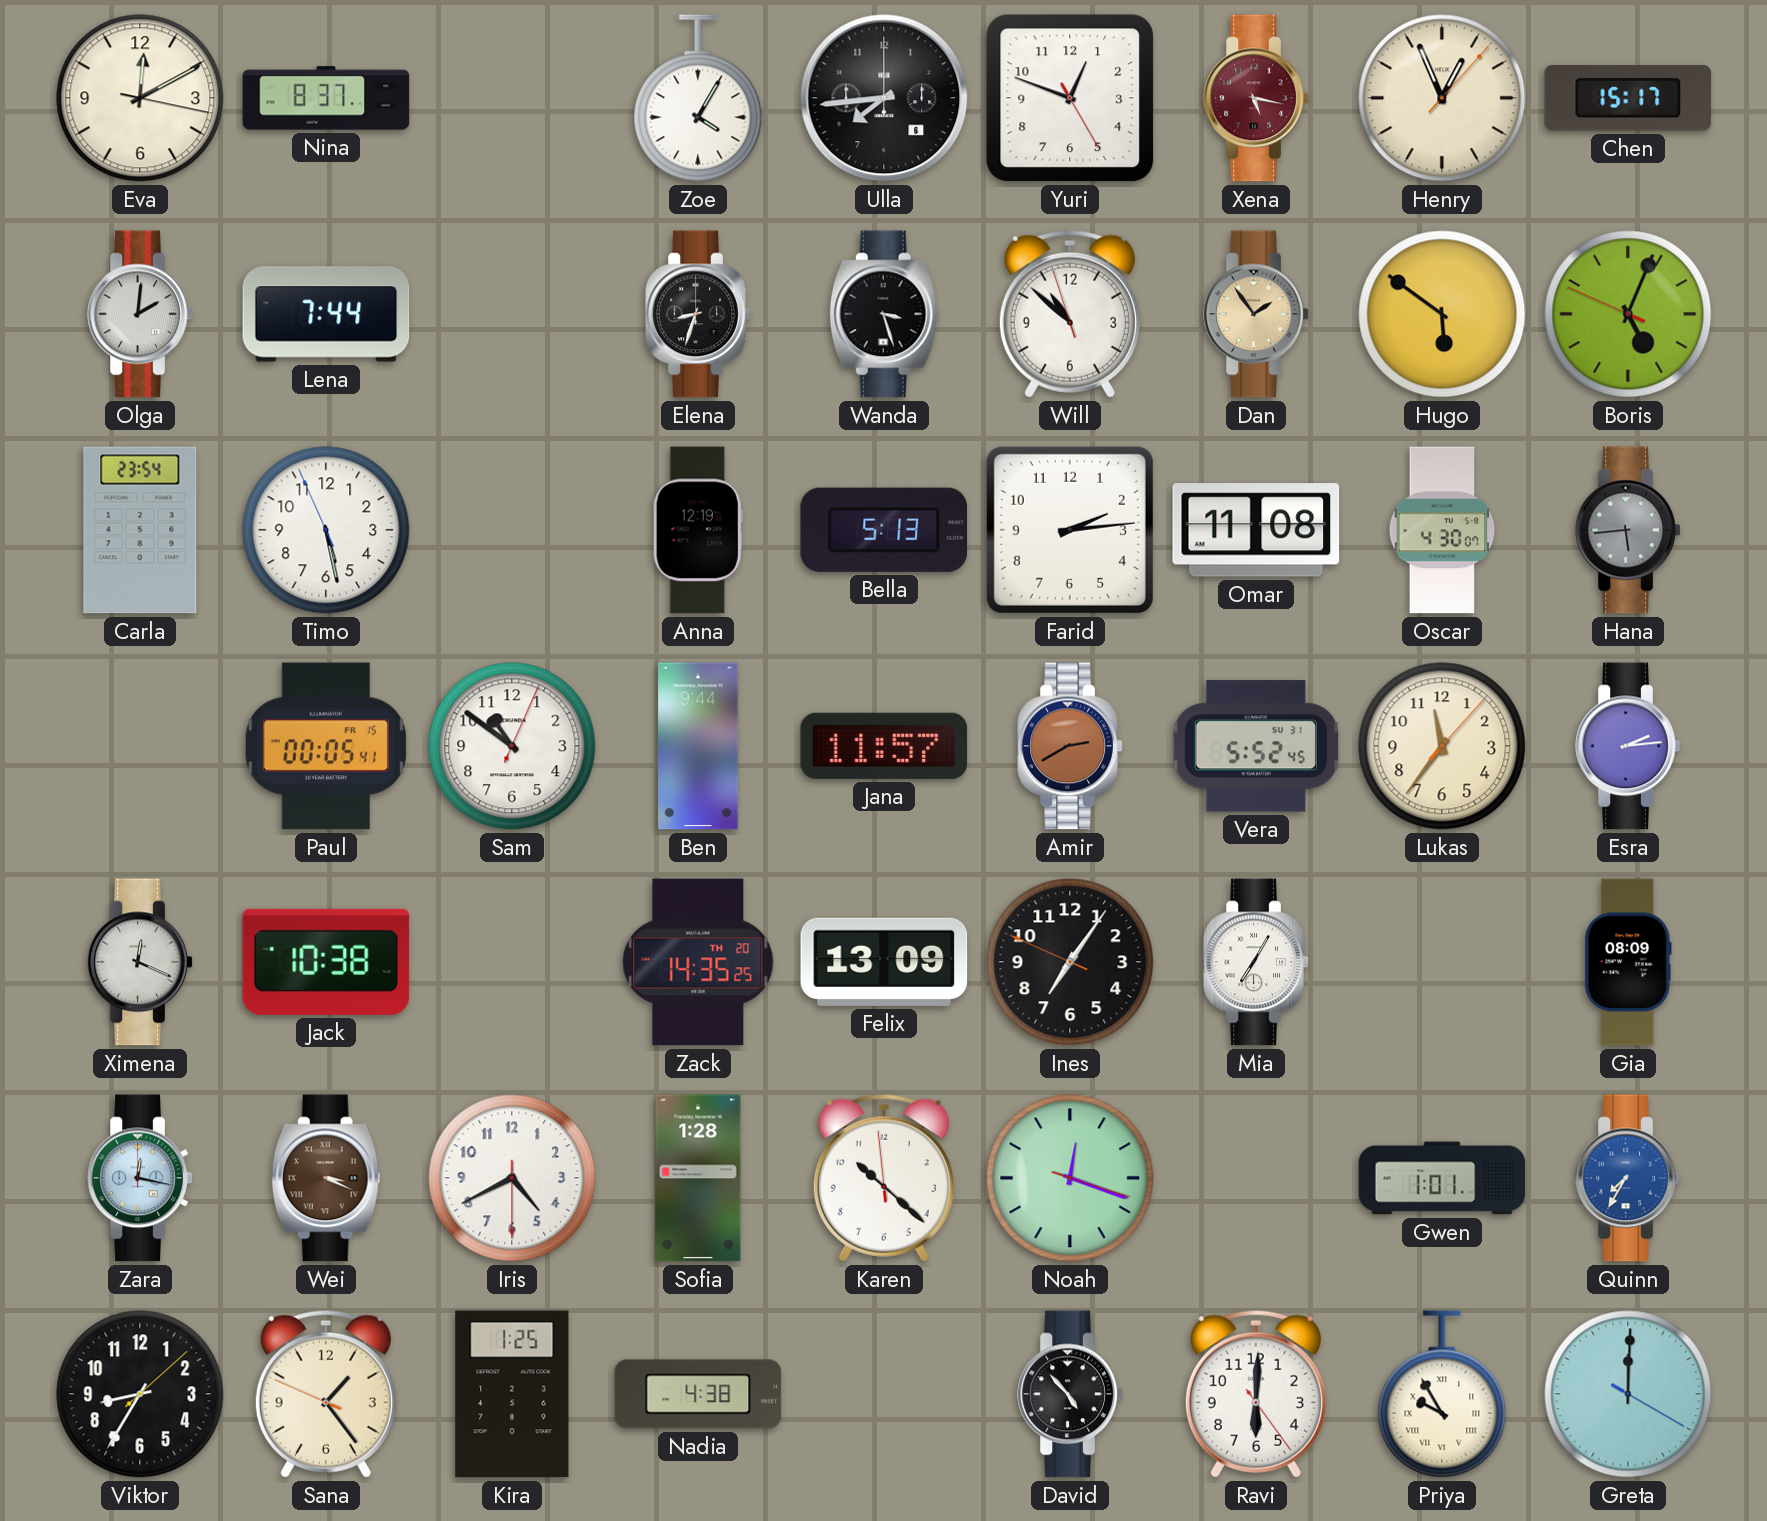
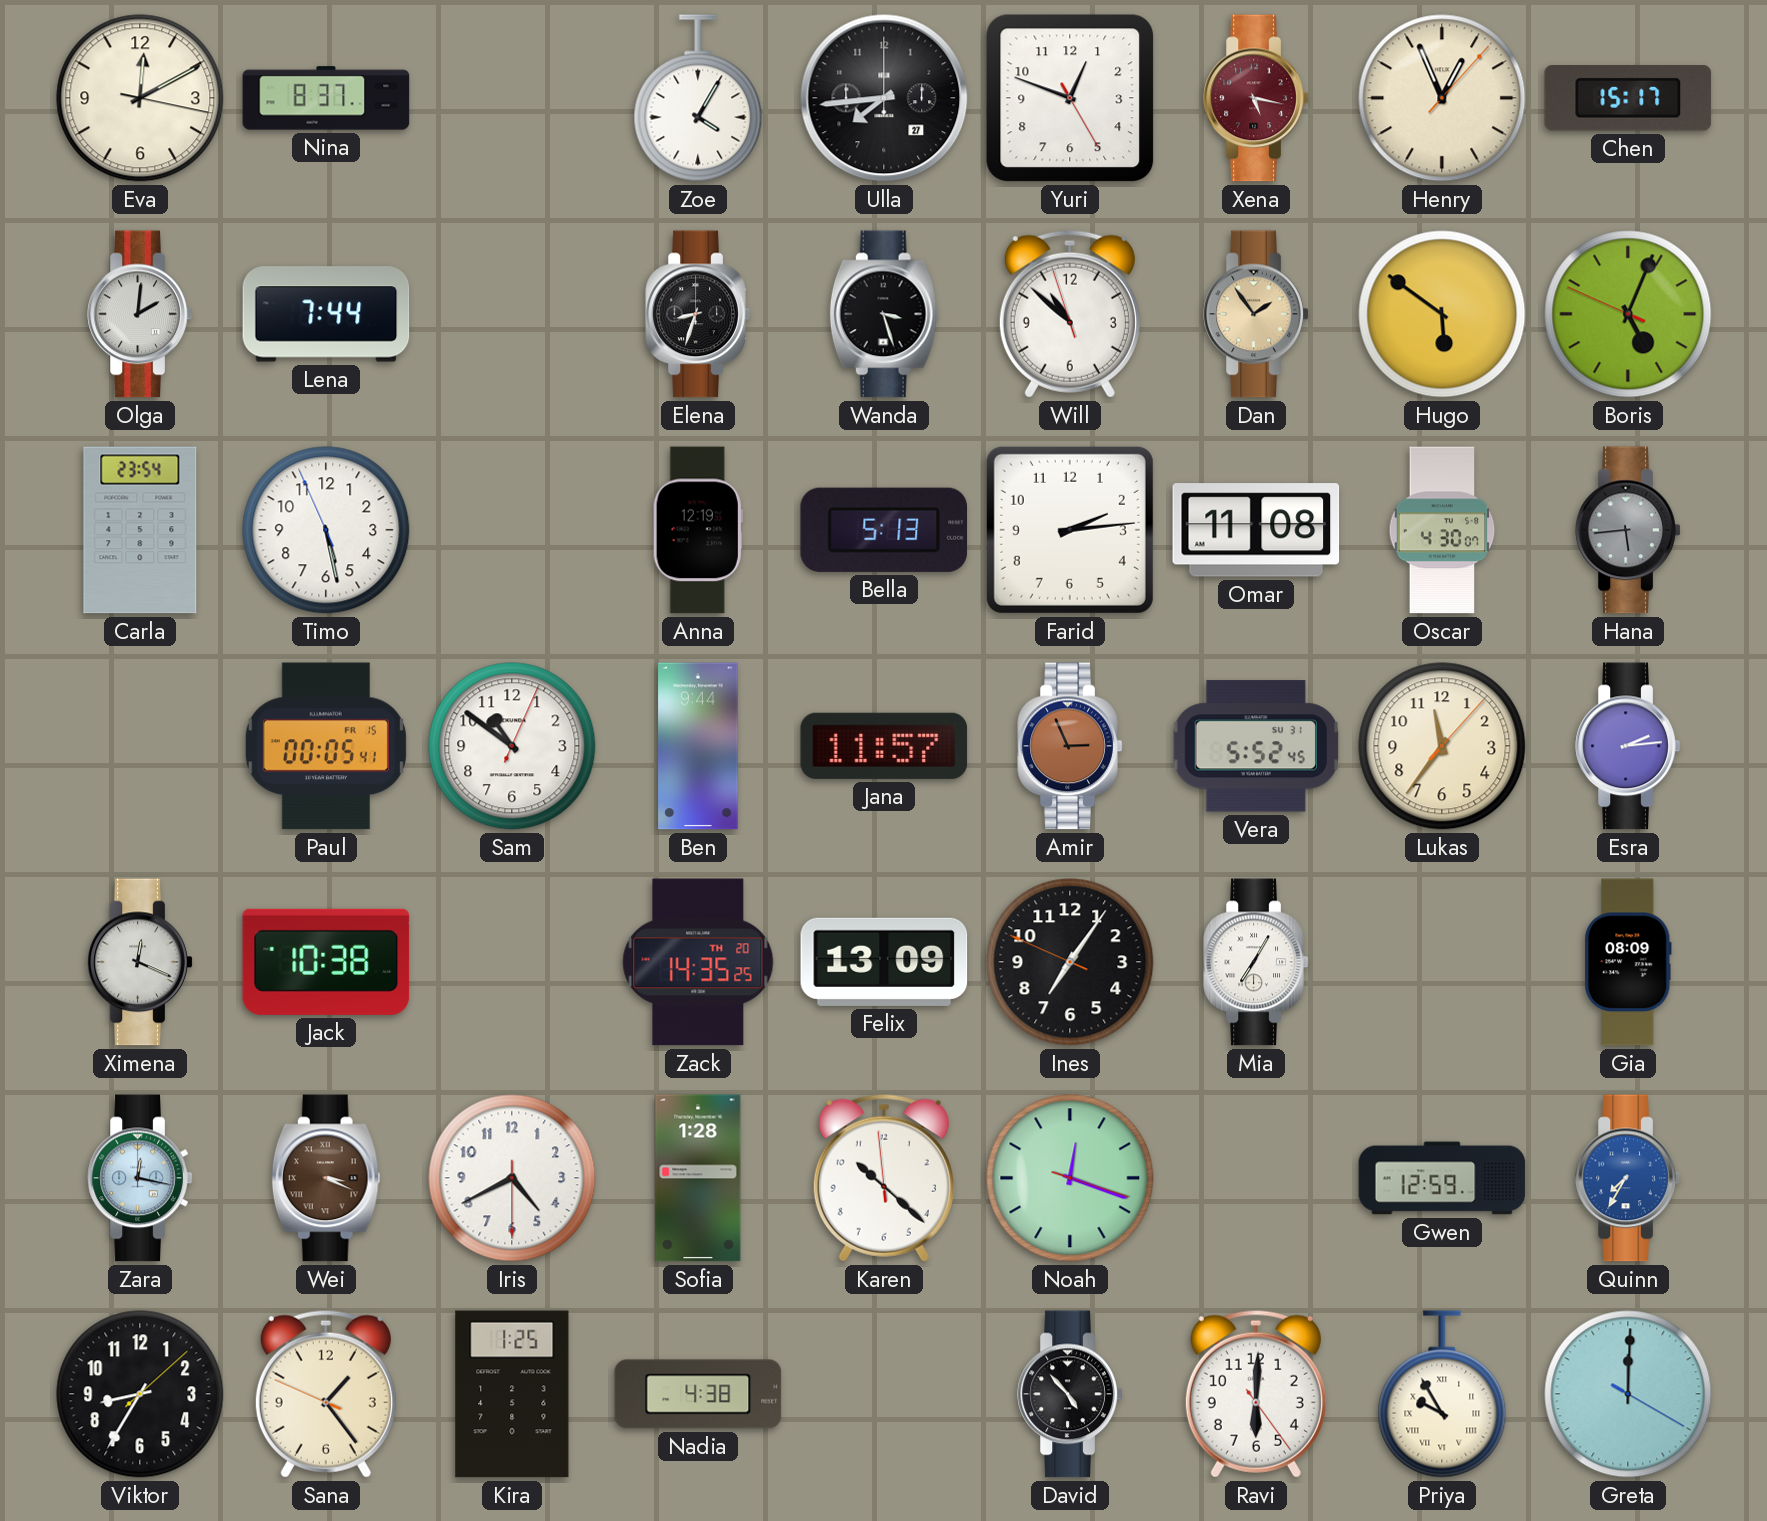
Ulla date: 6 -> 27 (884, 98)
Amir: 2:40 -> 2:56 (1070, 746)
Gwen: 1:01 -> 12:59 (1442, 1178)
